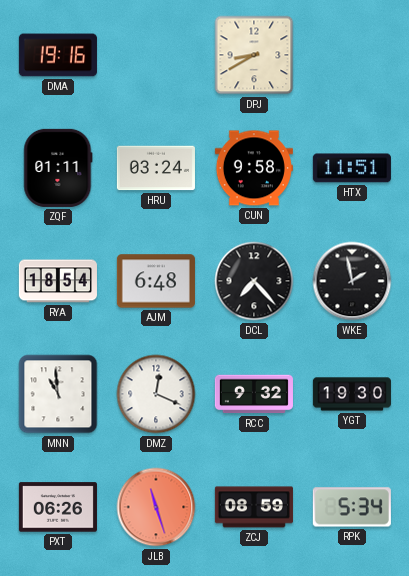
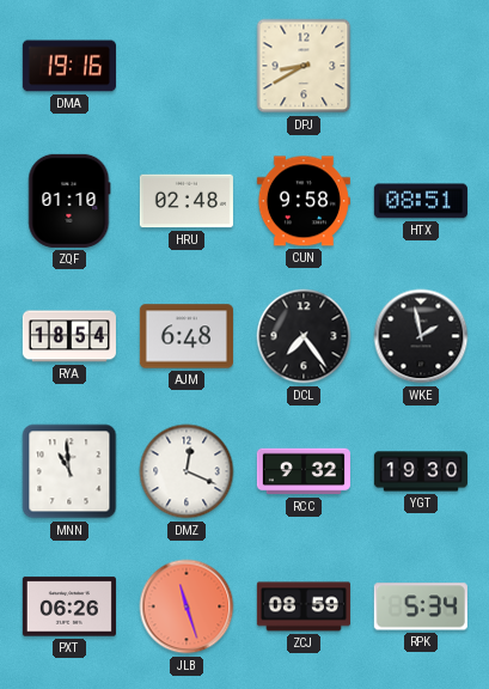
ZQF: 01:11 -> 01:10 (69, 201)
HRU: 03:24 -> 02:48 (187, 201)
HTX: 11:51 -> 08:51 (421, 201)
DCL: 7:23 -> 7:24 (304, 336)
